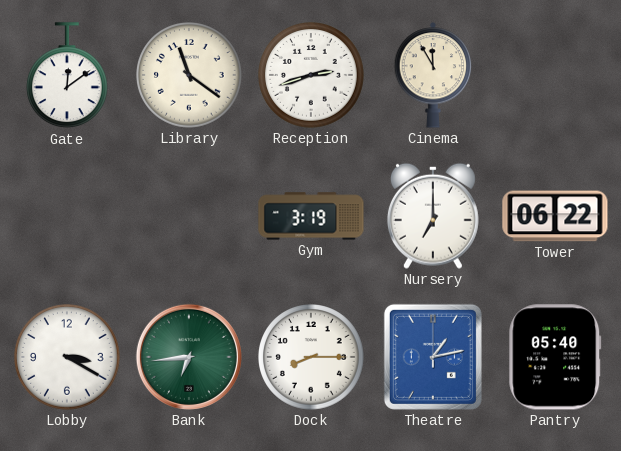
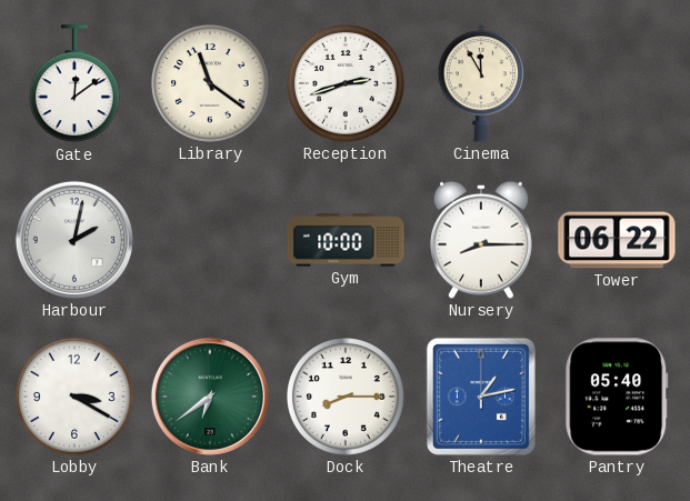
Harbour: none -> 2:02 (74, 240)
Gym: 3:19 -> 10:00 (346, 240)
Nursery: 7:00 -> 8:15 (481, 240)
Bank: 6:44 -> 6:39 (210, 397)
